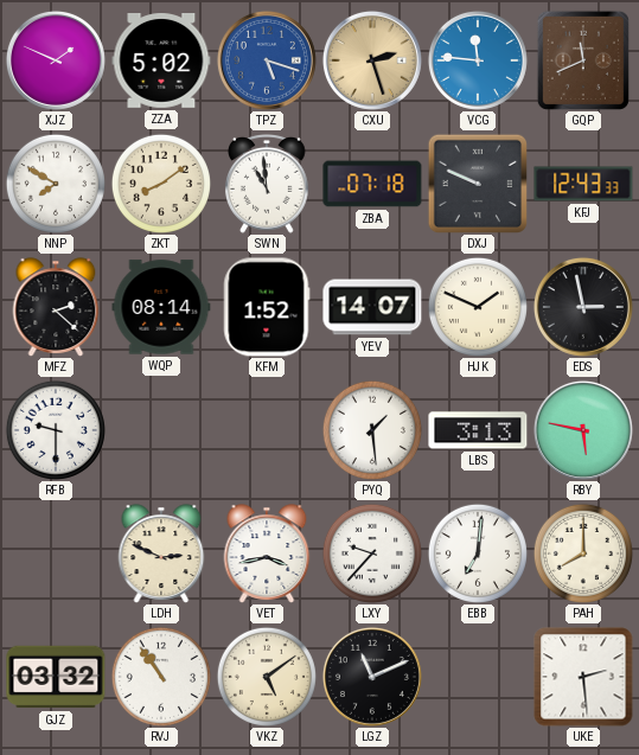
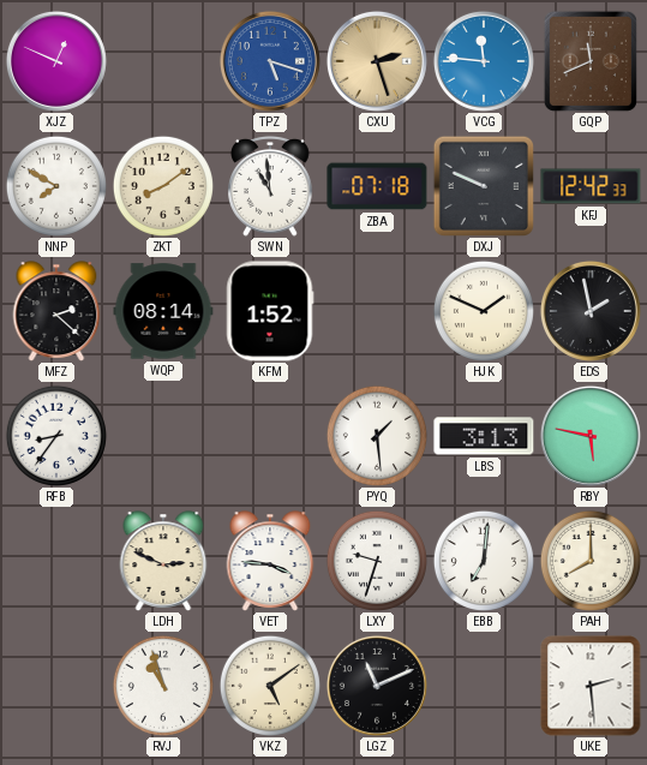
XJZ: 1:49 -> 12:49 (56, 61)
ZZA: 5:02 -> none (161, 62)
KFJ: 12:43 -> 12:42 (591, 186)
YEV: 14:07 -> none (372, 307)
EDS: 2:58 -> 1:58 (591, 311)
RFB: 9:30 -> 8:36 (56, 436)
VET: 3:43 -> 3:46 (270, 561)
LXY: 9:37 -> 9:33 (377, 561)
GJZ: 03:32 -> none (56, 677)
RVJ: 10:54 -> 10:57 (163, 686)
